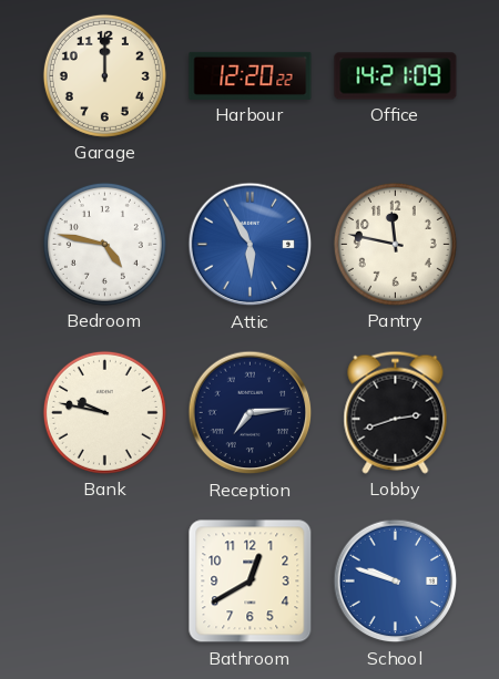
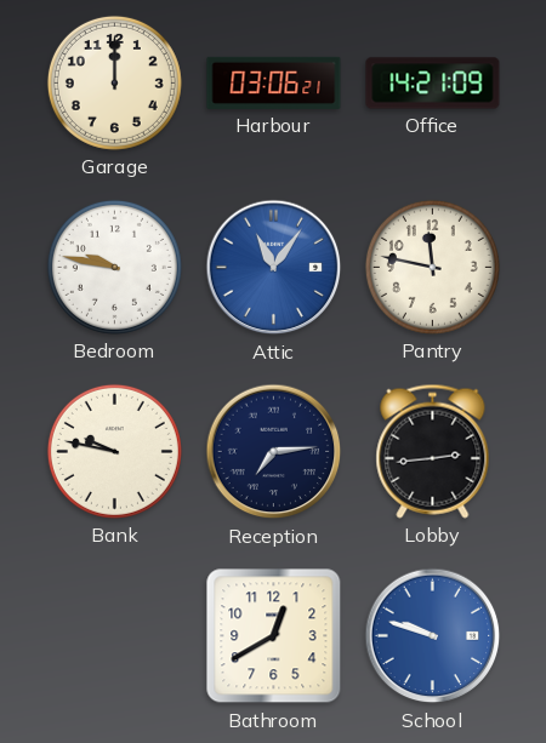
Harbour: 12:20 -> 03:06 (274, 82)
Bedroom: 4:47 -> 9:47 (114, 267)
Attic: 5:55 -> 11:06 (274, 268)
Lobby: 2:42 -> 2:44 (433, 451)
